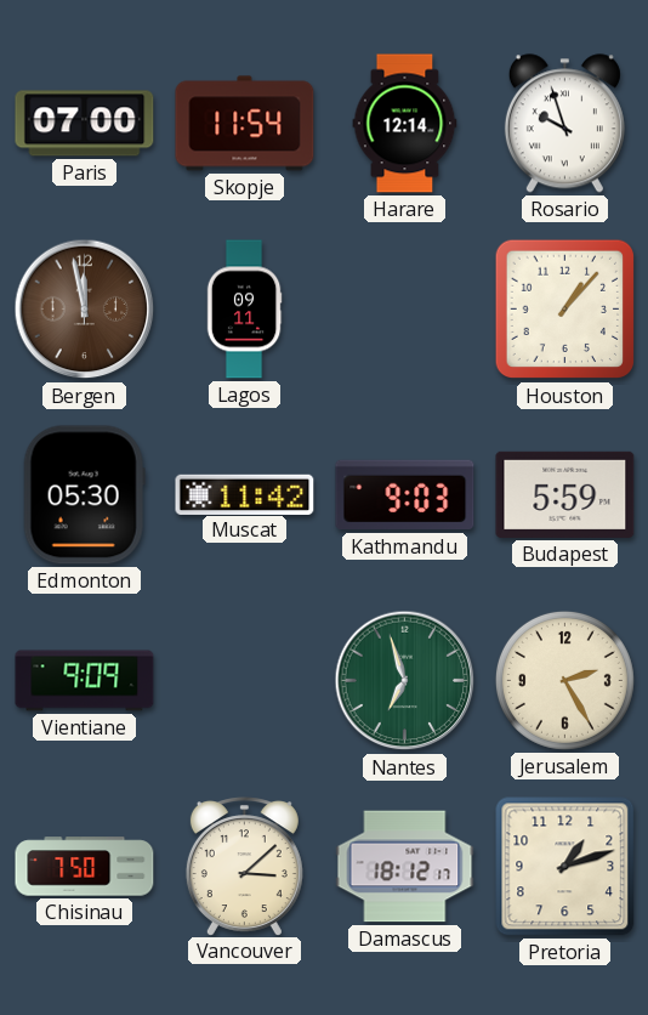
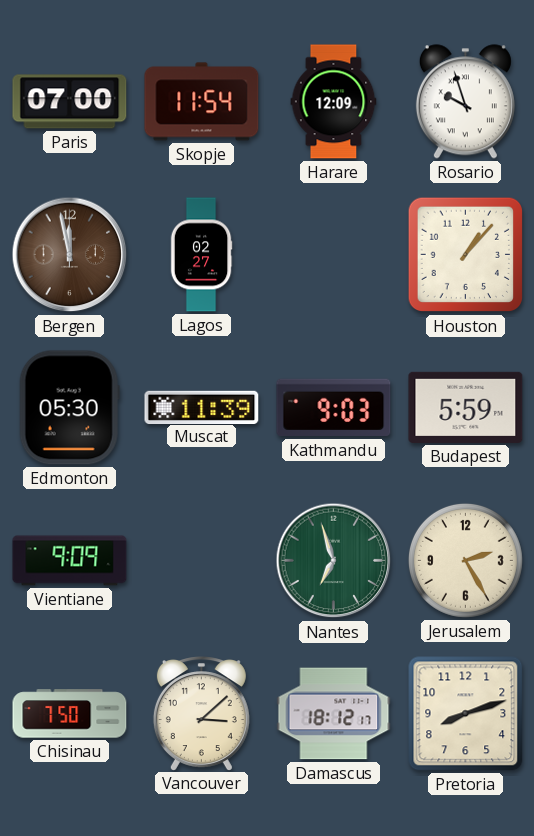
Harare: 12:14 -> 12:09 (334, 102)
Lagos: 09:11 -> 02:27 (201, 255)
Muscat: 11:42 -> 11:39 (202, 407)
Pretoria: 1:12 -> 8:12 (466, 714)
